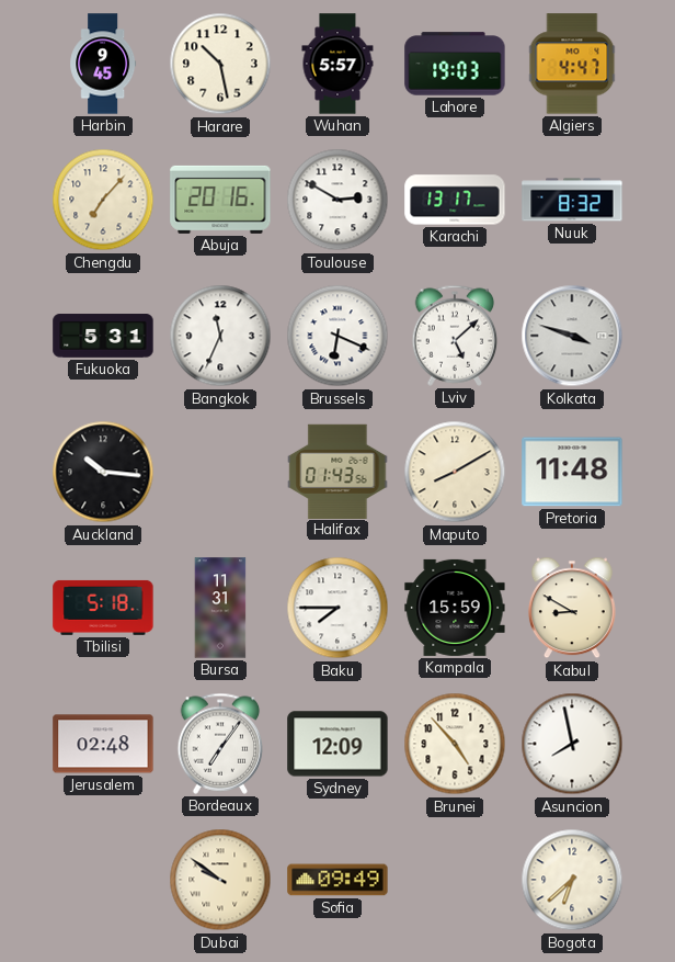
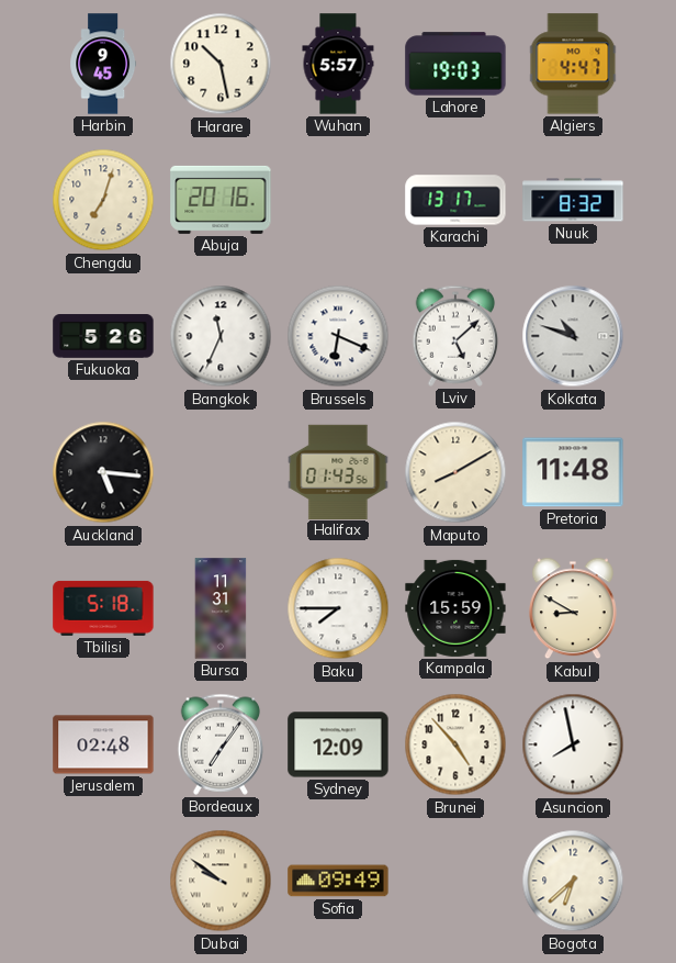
Chengdu: 7:07 -> 7:03 (103, 200)
Toulouse: 2:50 -> none (337, 200)
Fukuoka: 5:31 -> 5:26 (103, 336)
Kolkata: 3:48 -> 10:48 (573, 336)
Auckland: 10:16 -> 5:16 (103, 472)
